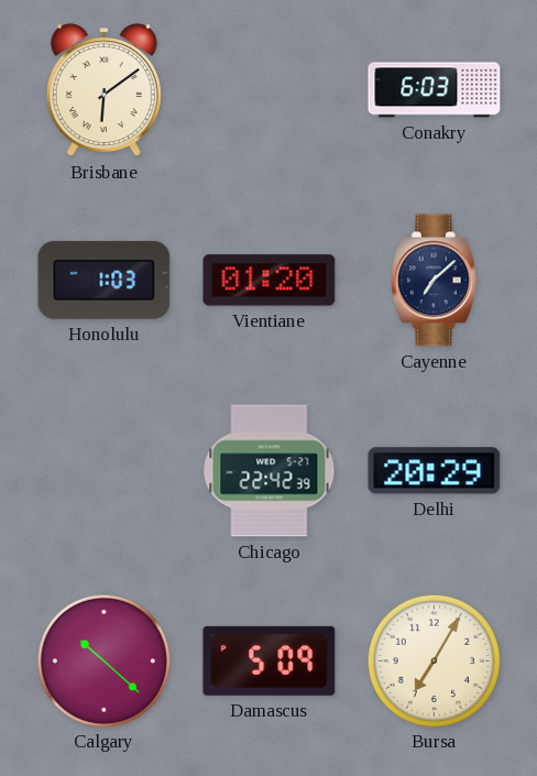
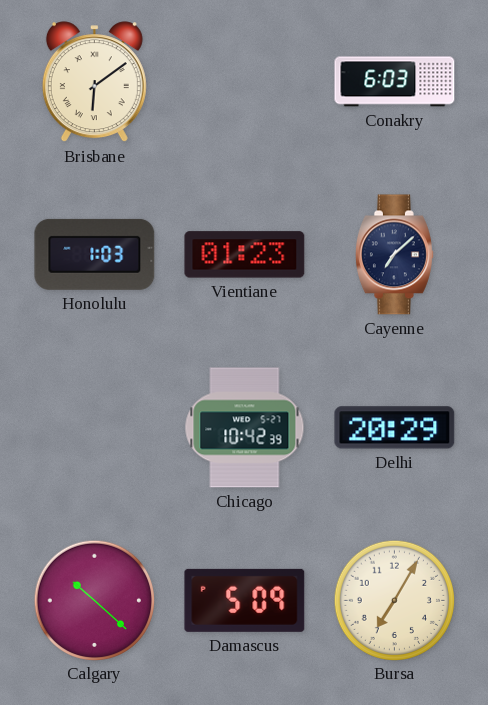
Vientiane: 01:20 -> 01:23 (245, 255)
Chicago: 22:42 -> 10:42 (245, 428)
